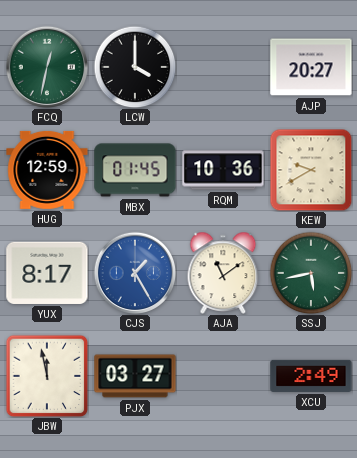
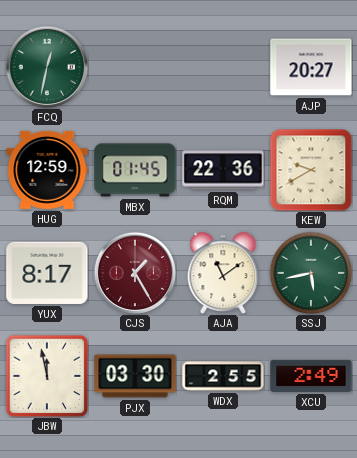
LCW: 4:00 -> none (135, 67)
RQM: 10:36 -> 22:36 (223, 170)
CJS dial: blue -> burgundy (135, 273)
PJX: 03:27 -> 03:30 (135, 376)
WDX: none -> 2:55 (223, 376)
